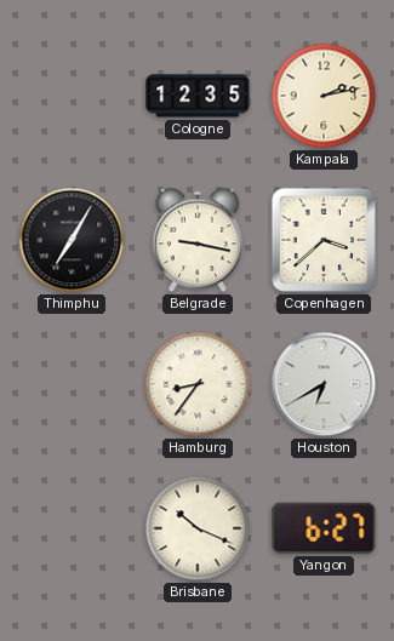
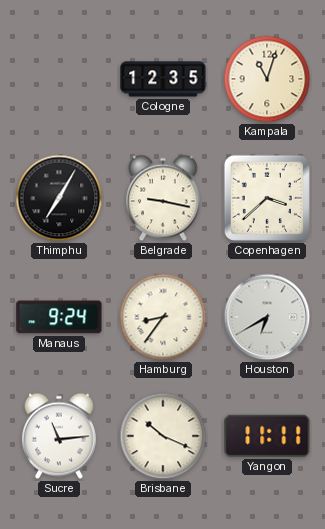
Kampala: 2:13 -> 11:03 (267, 79)
Manaus: none -> 9:24 (59, 317)
Sucre: none -> 11:14 (59, 436)
Yangon: 6:27 -> 11:11 (267, 436)
